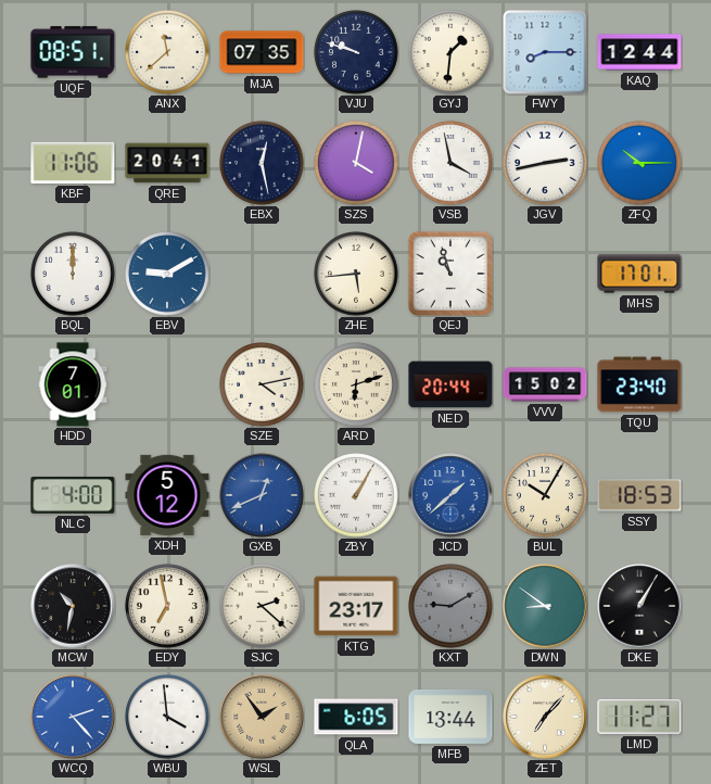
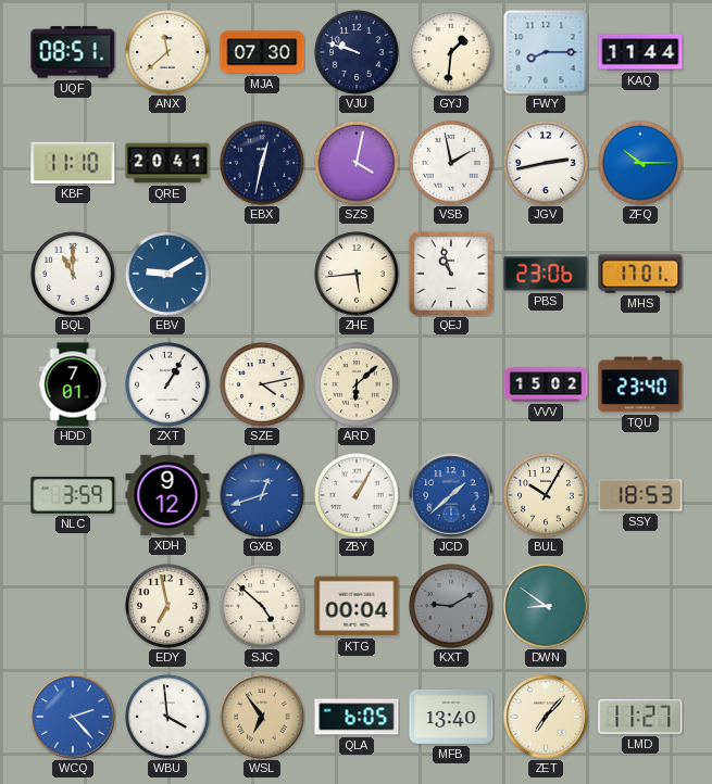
MJA: 07:35 -> 07:30 (262, 52)
KAQ: 12:44 -> 11:44 (640, 52)
KBF: 11:06 -> 11:10 (73, 163)
EBX: 12:28 -> 12:32 (262, 163)
VSB: 3:58 -> 1:58 (451, 163)
BQL: 12:00 -> 11:00 (73, 274)
PBS: none -> 23:06 (546, 274)
ZXT: none -> 1:05 (167, 384)
ARD: 6:12 -> 6:08 (357, 384)
NED: 20:44 -> none (450, 384)
NLC: 4:00 -> 3:59 (73, 495)
XDH: 5:12 -> 9:12 (167, 495)
GXB: 12:41 -> 12:42 (262, 495)
MCW: 10:32 -> none (73, 606)
SJC: 2:22 -> 4:52 (262, 606)
KTG: 23:17 -> 00:04 (357, 606)
DKE: 1:05 -> none (639, 606)
WSL: 1:54 -> 6:54 (262, 717)
MFB: 13:44 -> 13:40 (451, 718)
